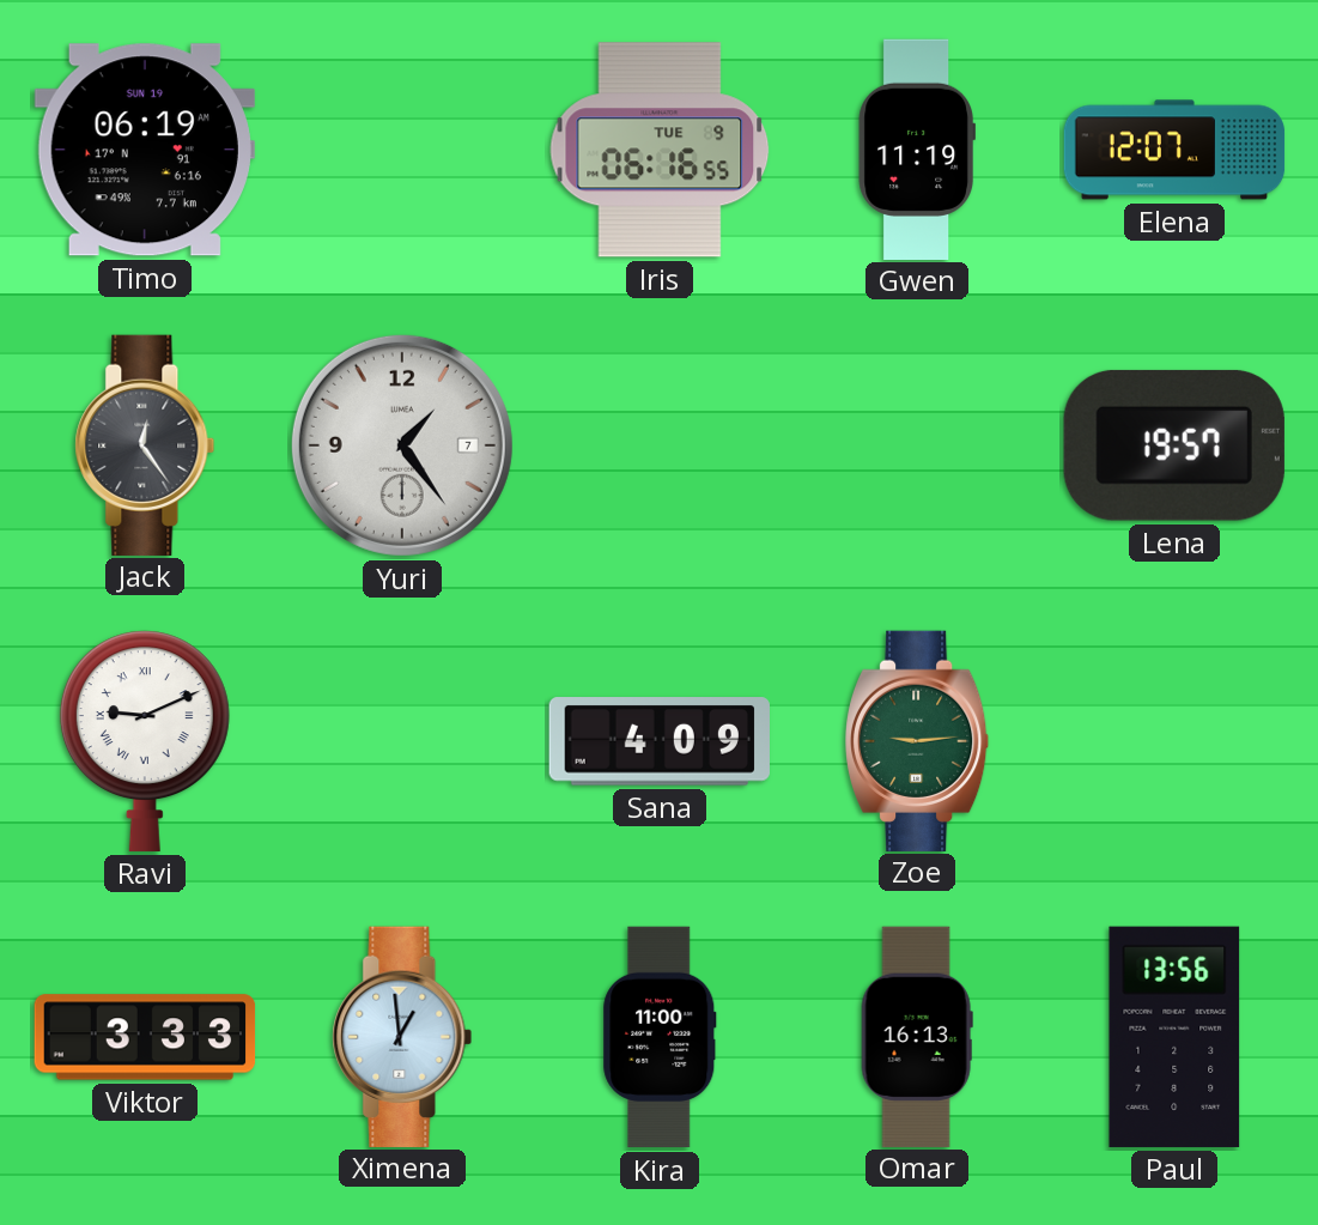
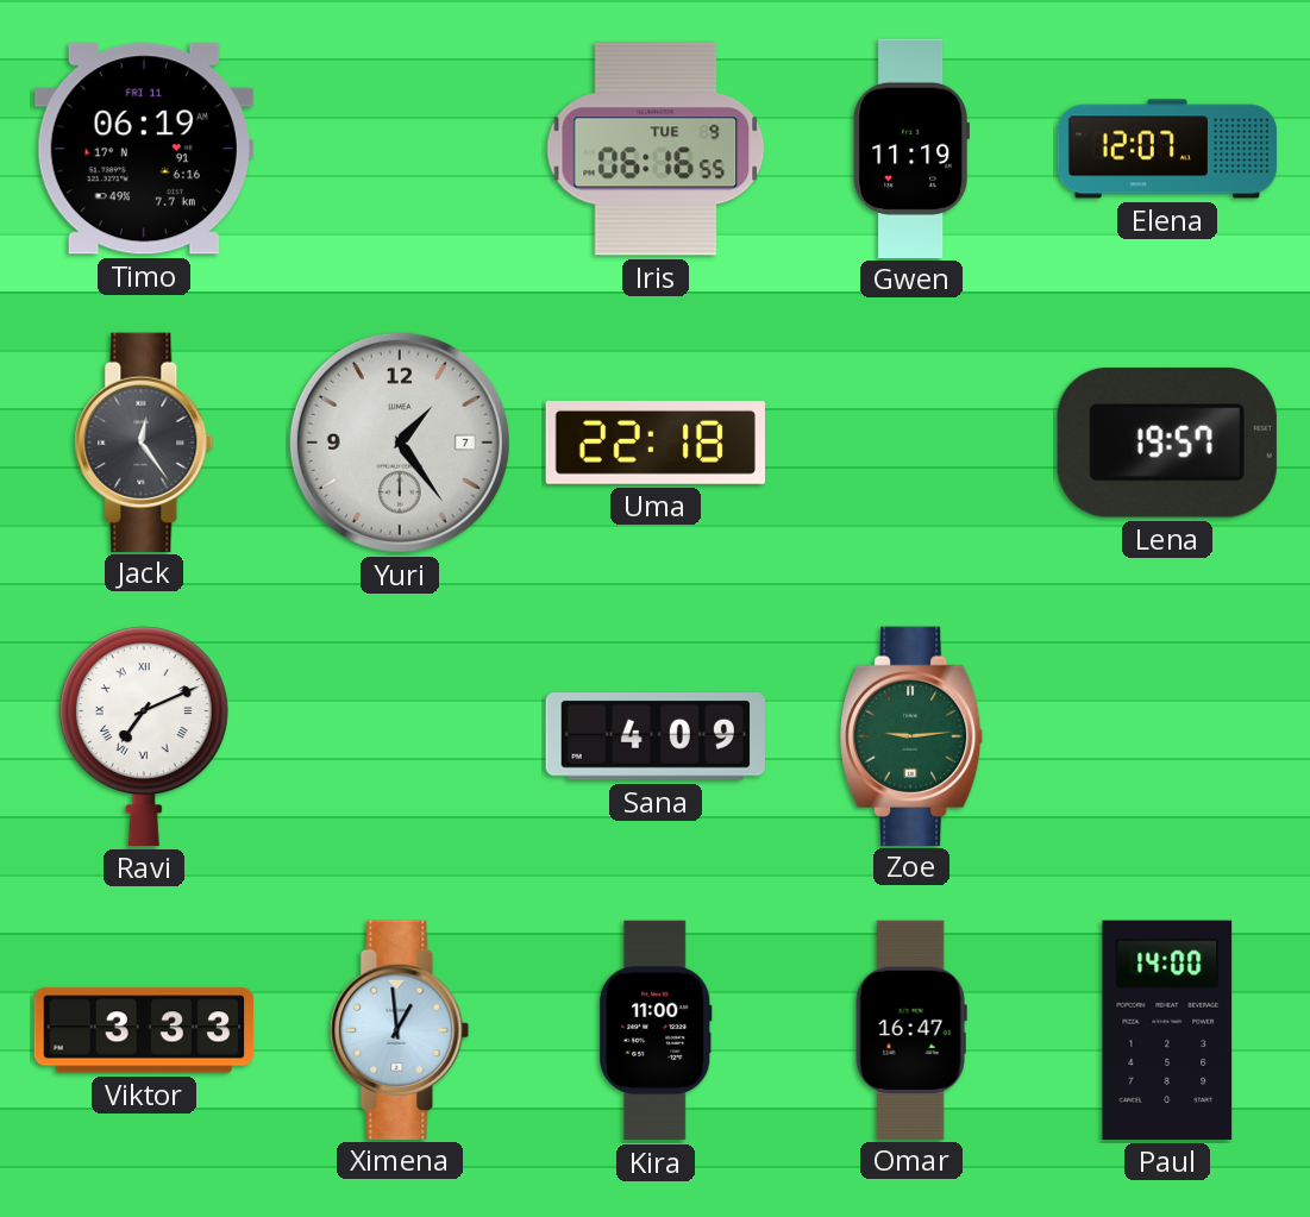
Timo date: SUN 19 -> FRI 11 (144, 149)
Uma: none -> 22:18 (654, 443)
Ravi: 9:11 -> 7:11 (144, 736)
Omar: 16:13 -> 16:47 (911, 1029)
Paul: 13:56 -> 14:00 (1167, 1030)
